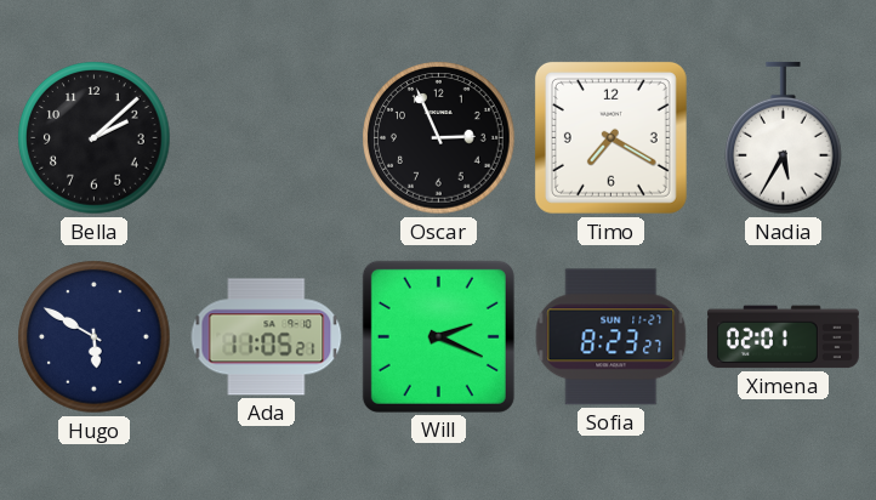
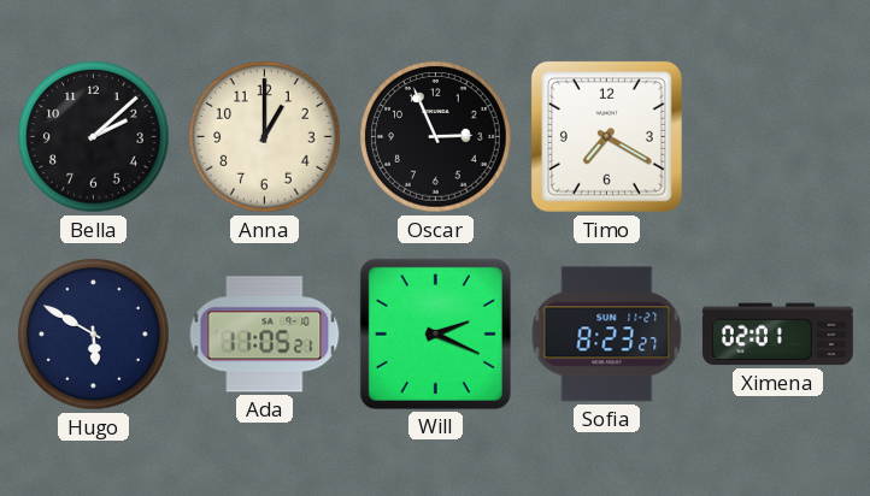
Anna: none -> 1:00 (265, 137)
Nadia: 5:35 -> none (784, 138)
